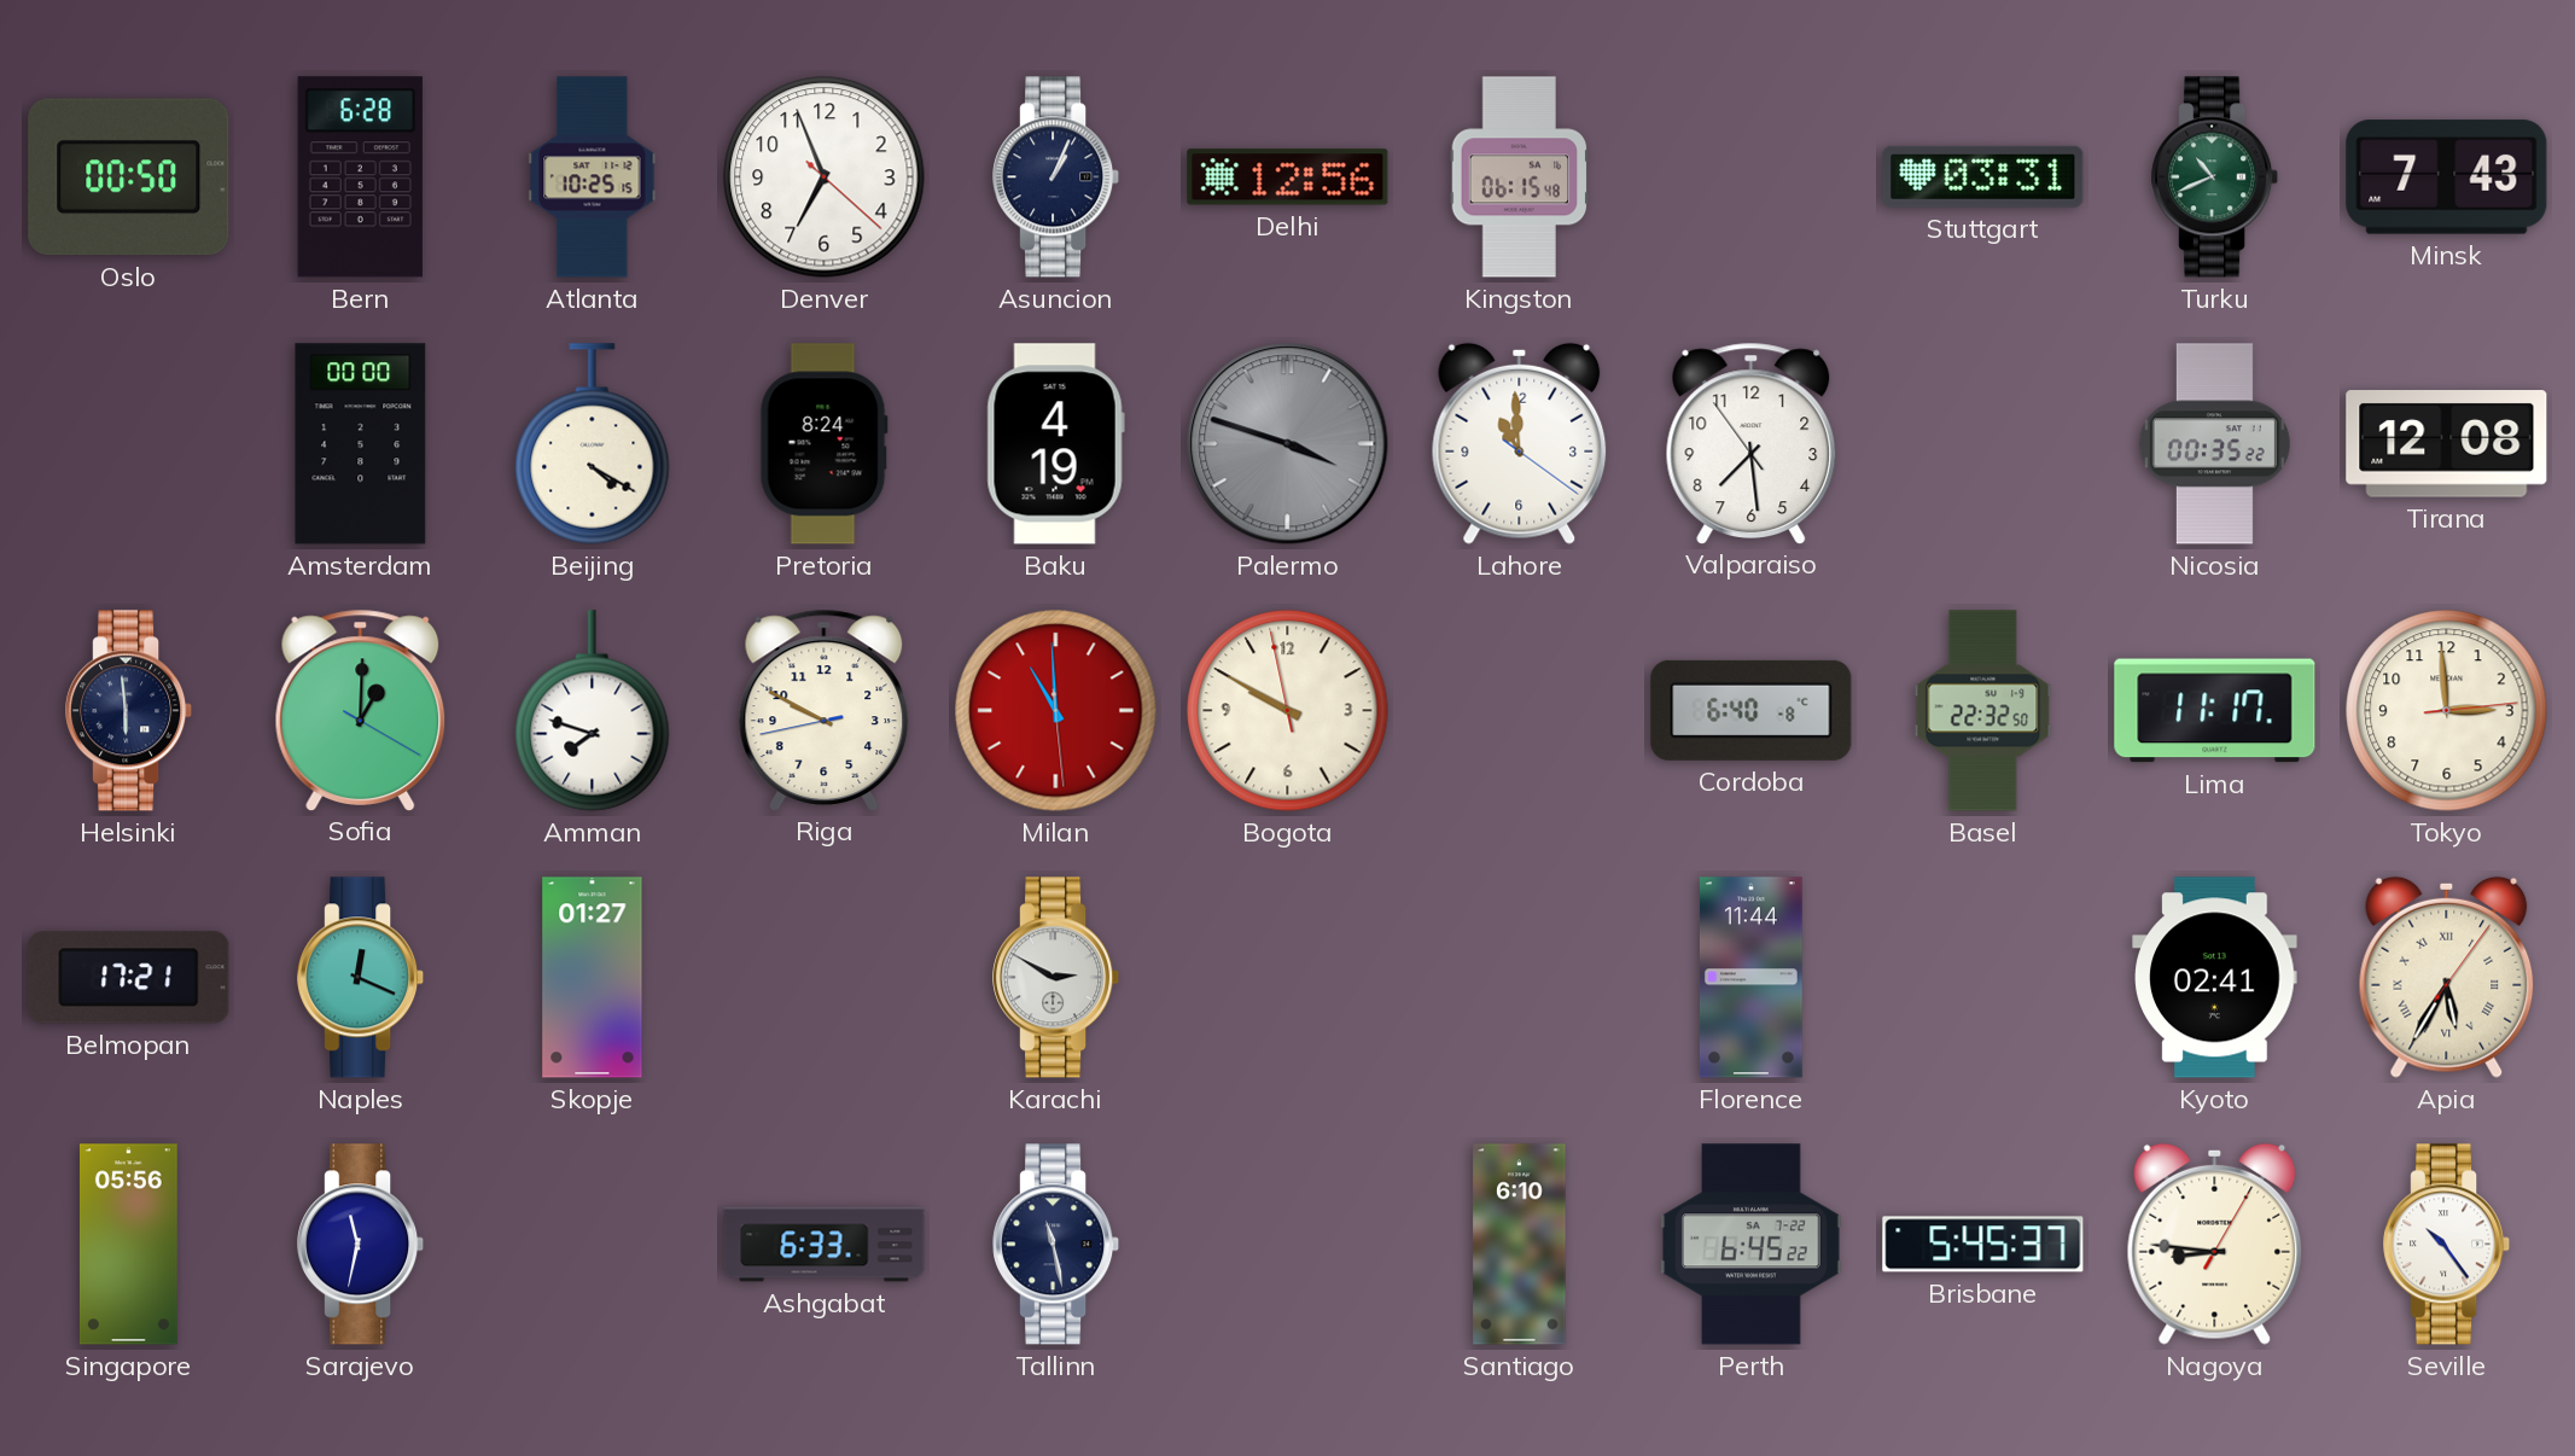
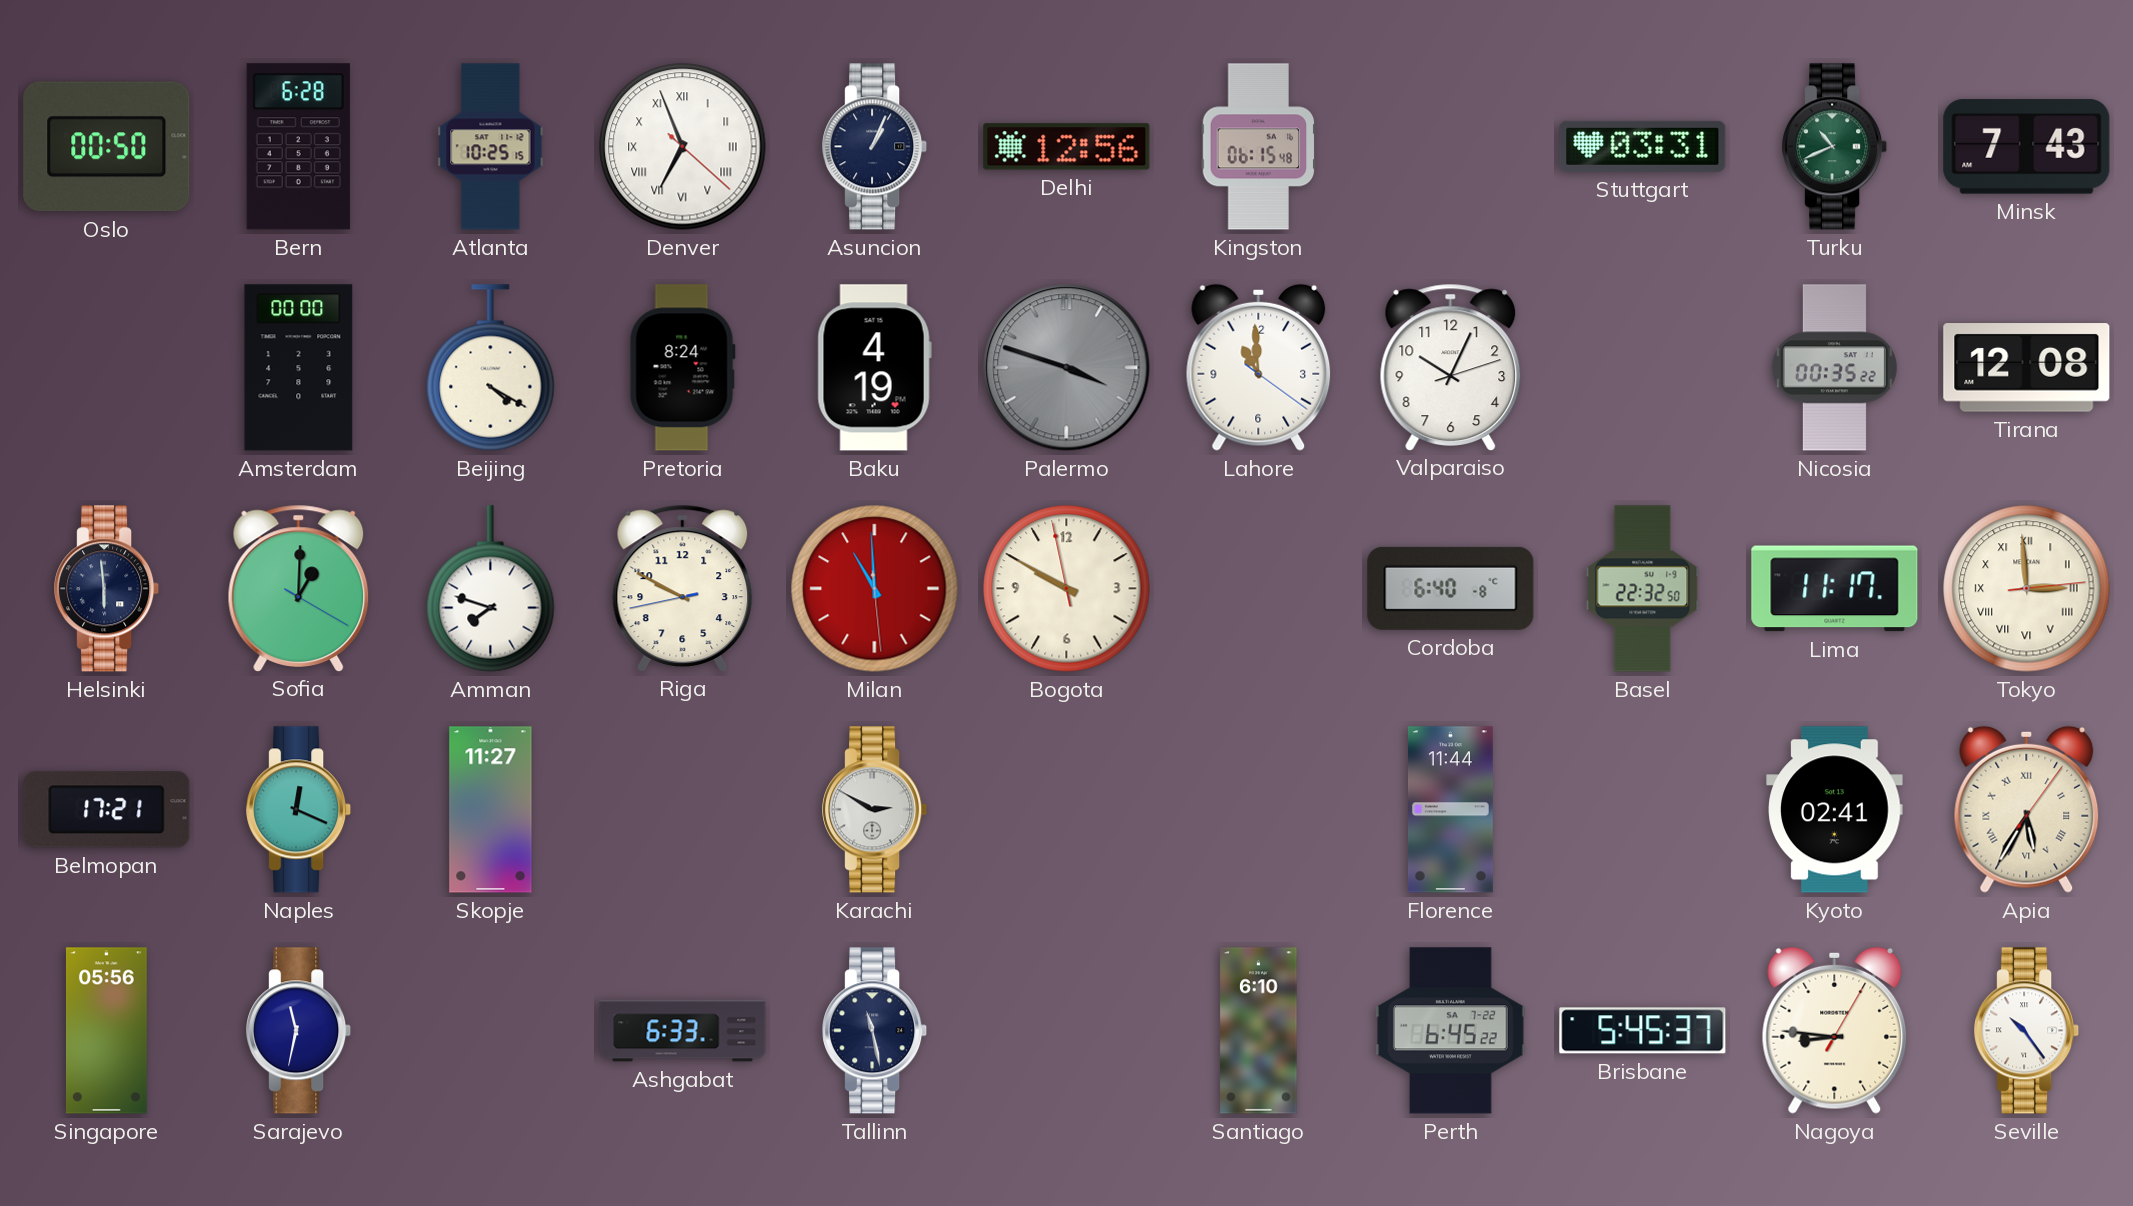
Denver numerals: Arabic -> Roman (683, 147)
Valparaiso: 7:28 -> 10:04 (1451, 367)
Tokyo numerals: Arabic -> Roman (2027, 589)
Skopje: 01:27 -> 11:27 (491, 810)
